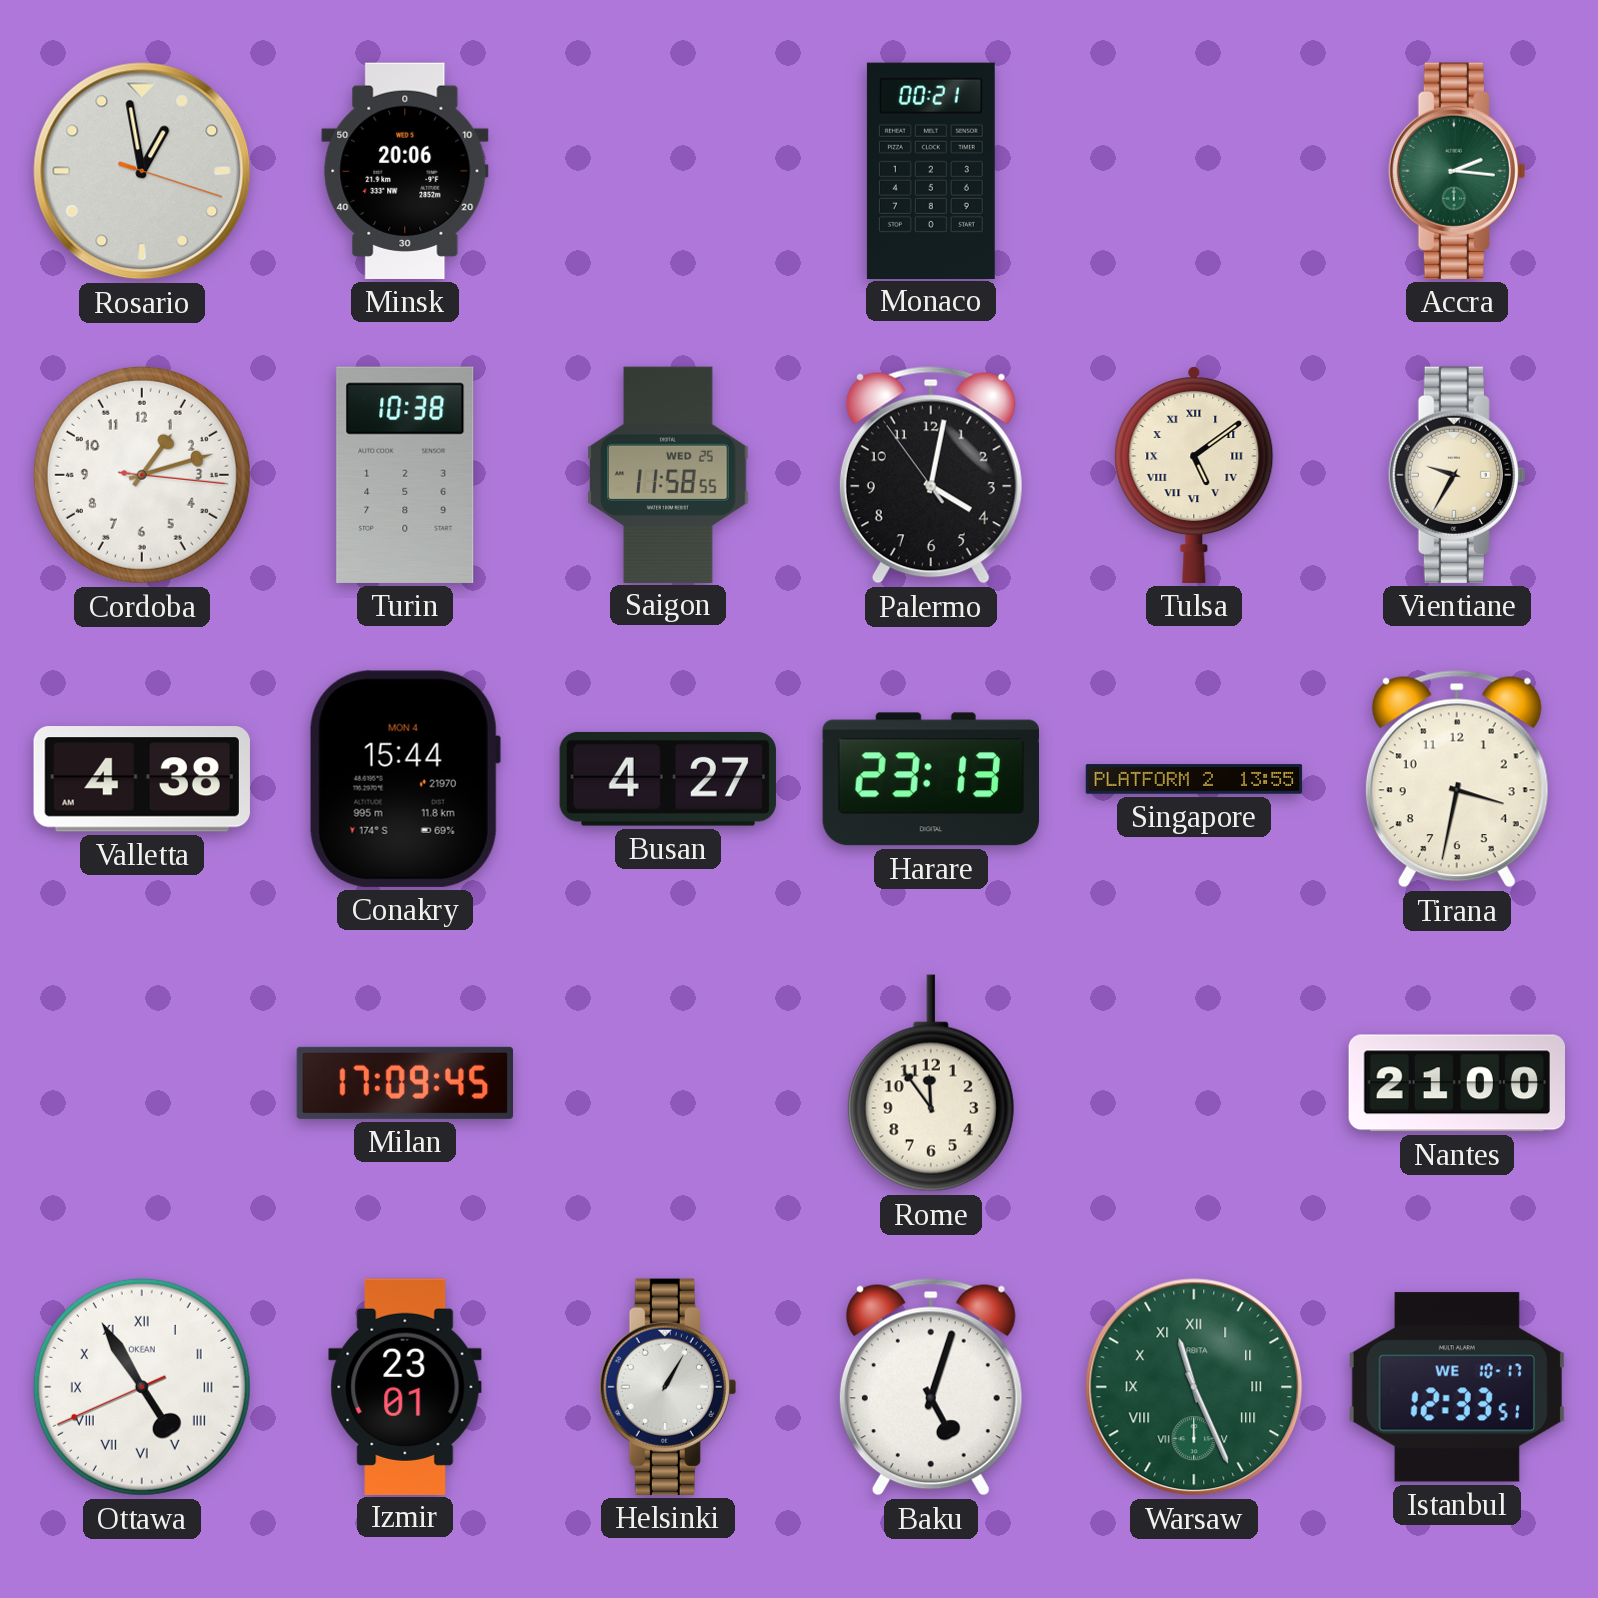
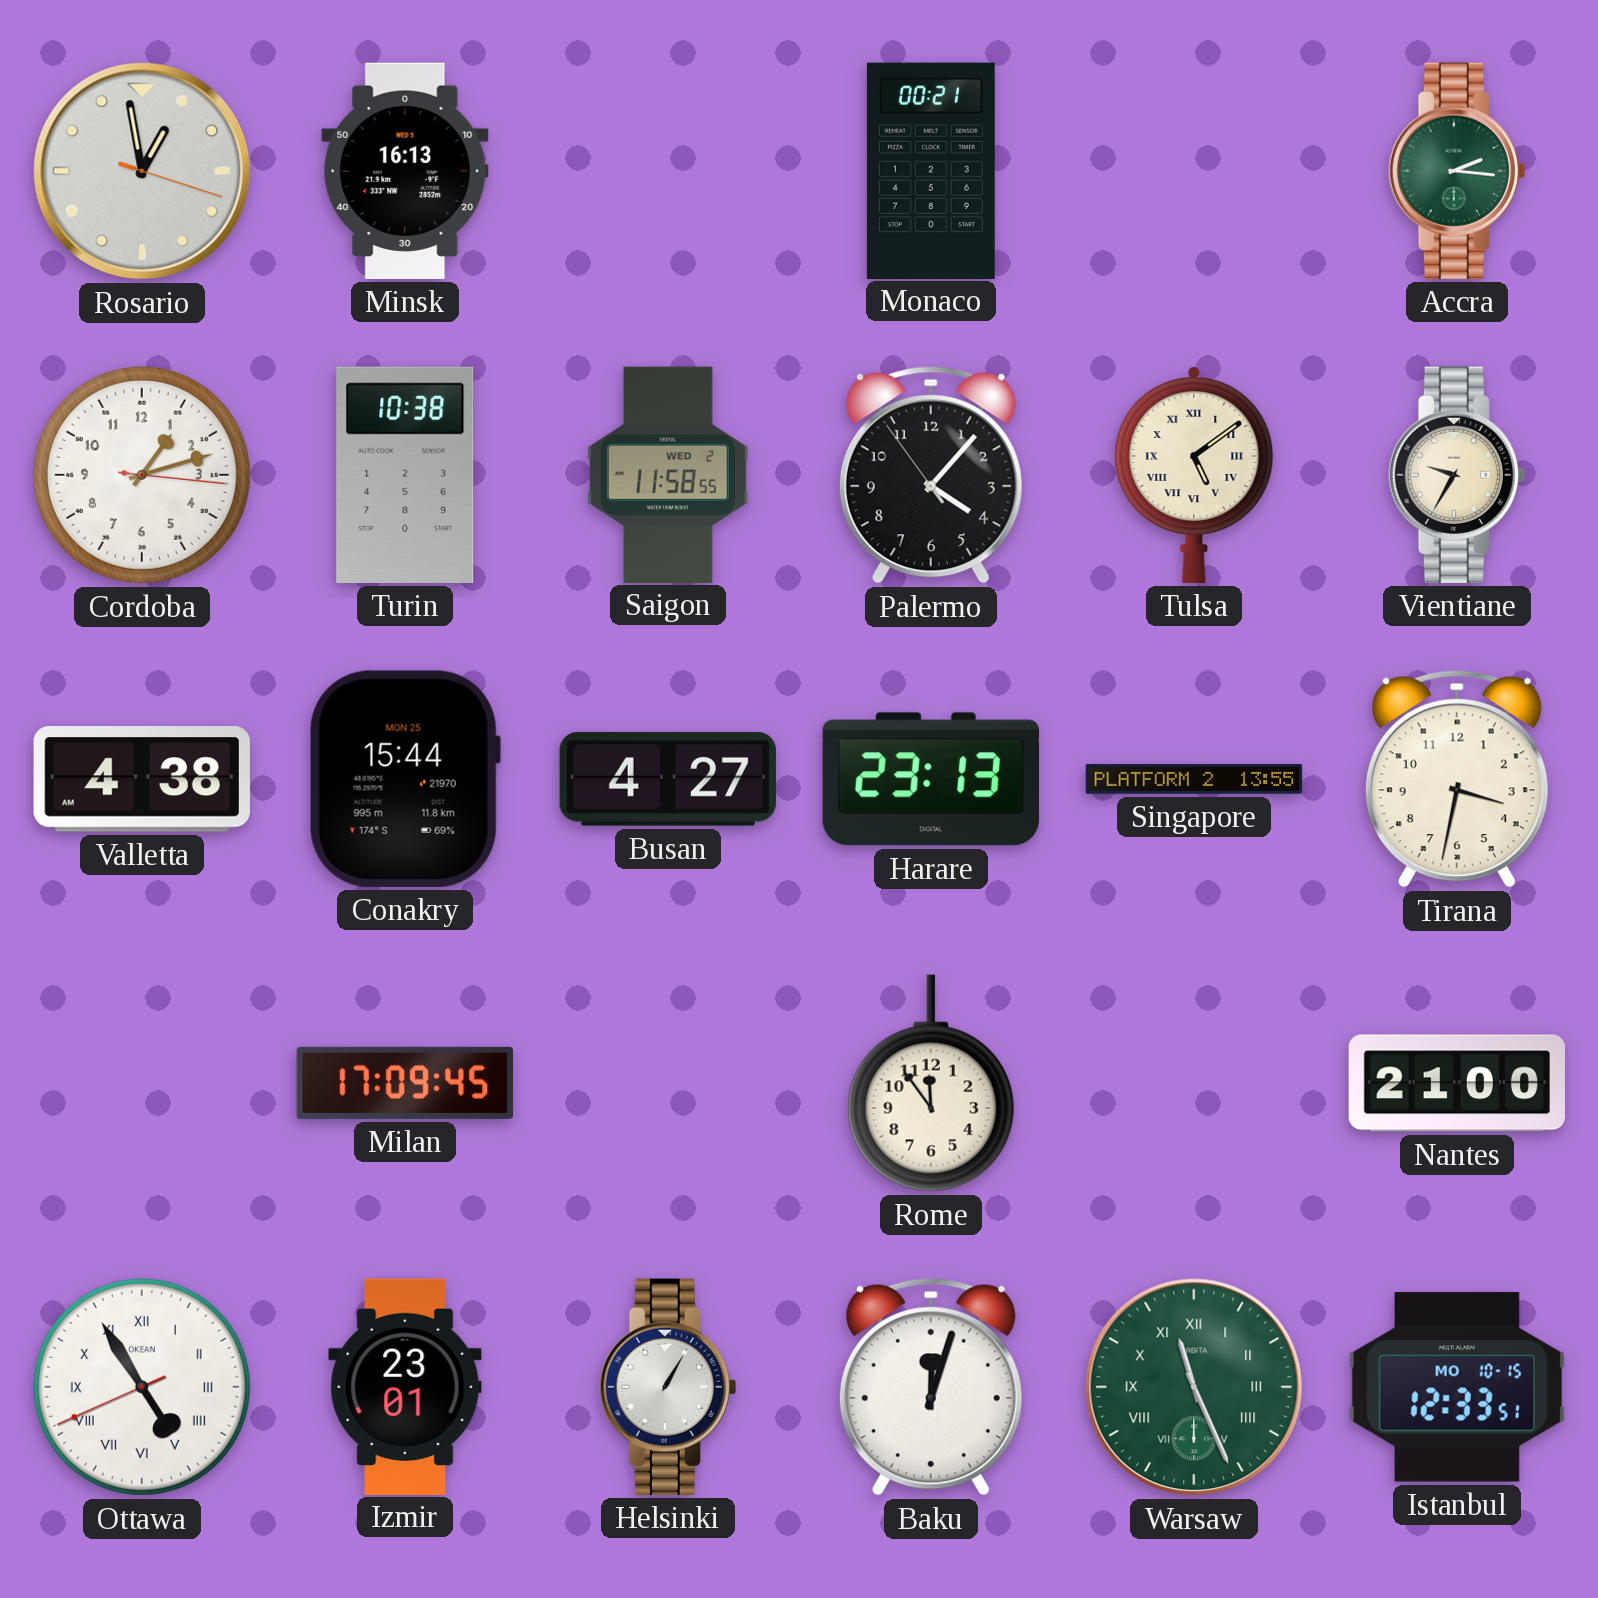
Minsk: 20:06 -> 16:13 (405, 171)
Saigon date: WED 25 -> WED 2 (668, 474)
Palermo: 4:01 -> 4:06 (931, 475)
Conakry date: MON 4 -> MON 25 (405, 779)
Baku: 5:03 -> 12:03 (931, 1387)
Istanbul date: WE 10-17 -> MO 10-15 (1457, 1387)
